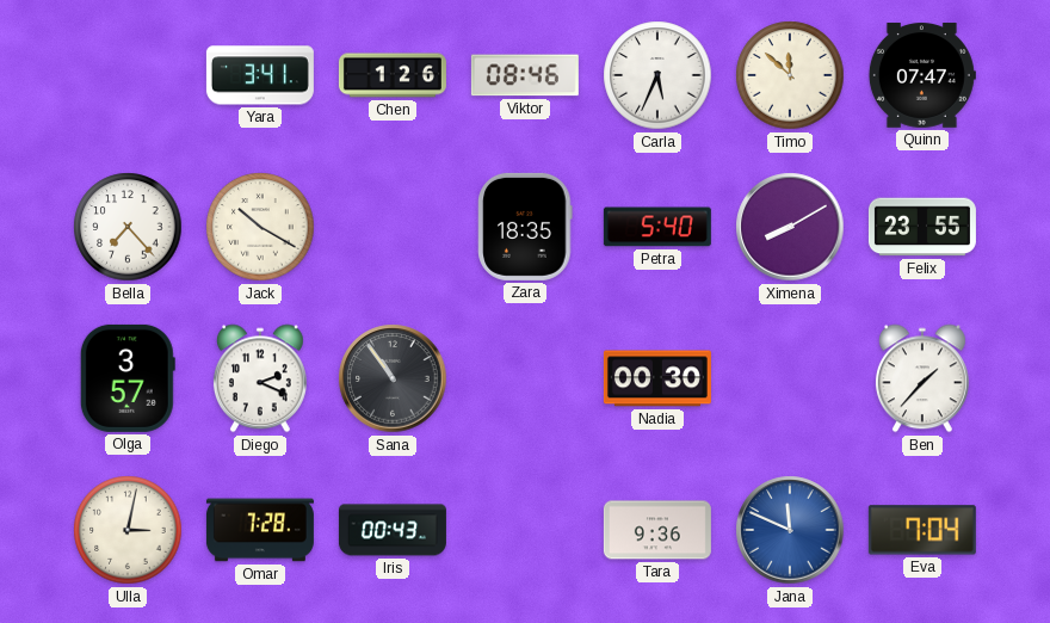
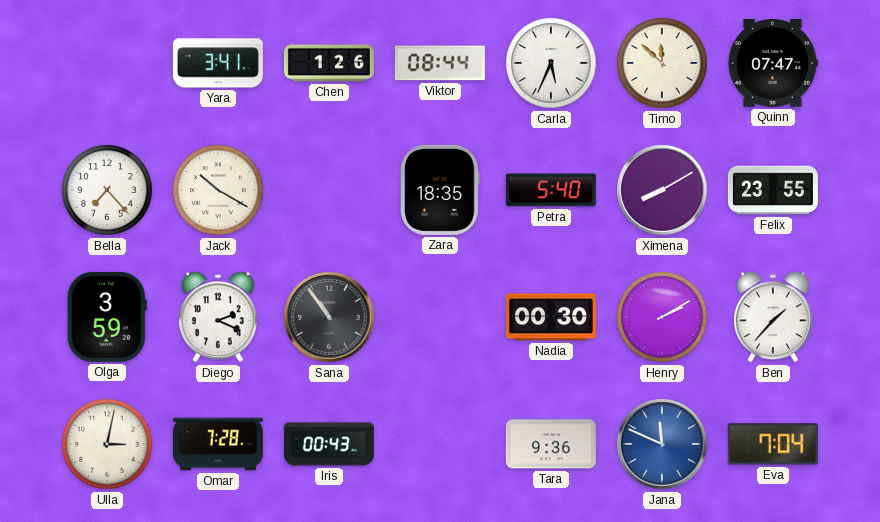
Viktor: 08:46 -> 08:44 (440, 63)
Olga: 3:57 -> 3:59 (107, 317)
Henry: none -> 2:10 (662, 317)
